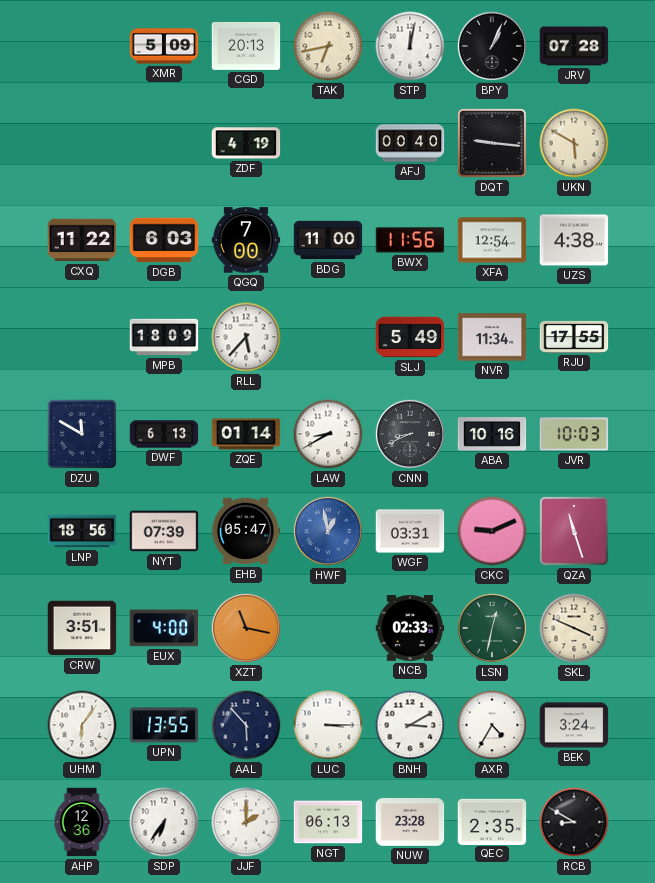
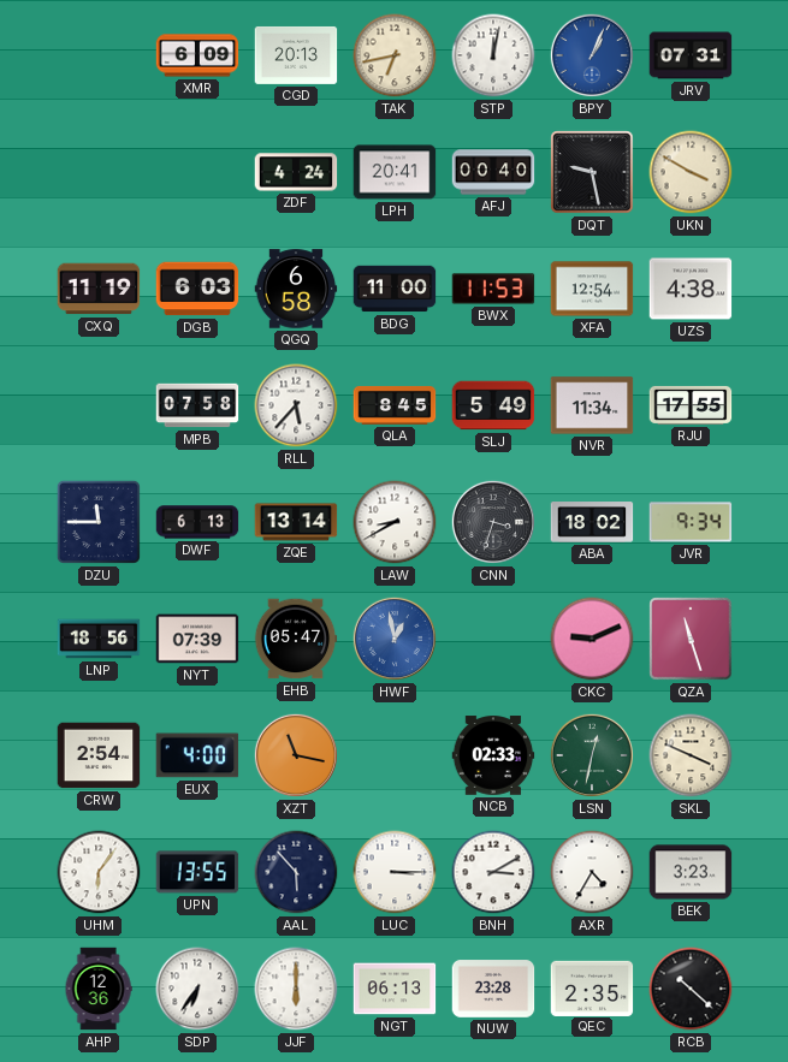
XMR: 5:09 -> 6:09 (197, 55)
BPY dial: black -> blue (592, 55)
JRV: 07:28 -> 07:31 (691, 55)
ZDF: 4:19 -> 4:24 (296, 172)
LPH: none -> 20:41 (395, 172)
DQT: 9:16 -> 9:28 (592, 172)
UKN: 5:50 -> 3:50 (691, 172)
CXQ: 11:22 -> 11:19 (99, 289)
QGQ: 7:00 -> 6:58 (296, 289)
BWX: 11:56 -> 11:53 (493, 289)
MPB: 18:09 -> 07:58 (197, 405)
QLA: none -> 8:45 (395, 405)
DZU: 11:50 -> 11:45 (99, 522)
ZQE: 01:14 -> 13:14 (296, 522)
CNN: 8:41 -> 3:33 (493, 522)
ABA: 10:16 -> 18:02 (592, 522)
JVR: 10:03 -> 9:34 (691, 522)
WGF: 03:31 -> none (410, 531)
CRW: 3:51 -> 2:54 (99, 755)
BEK: 3:24 -> 3:23 (691, 872)
JJF: 2:00 -> 6:00 (296, 989)
RCB: 8:50 -> 10:22 (691, 989)
